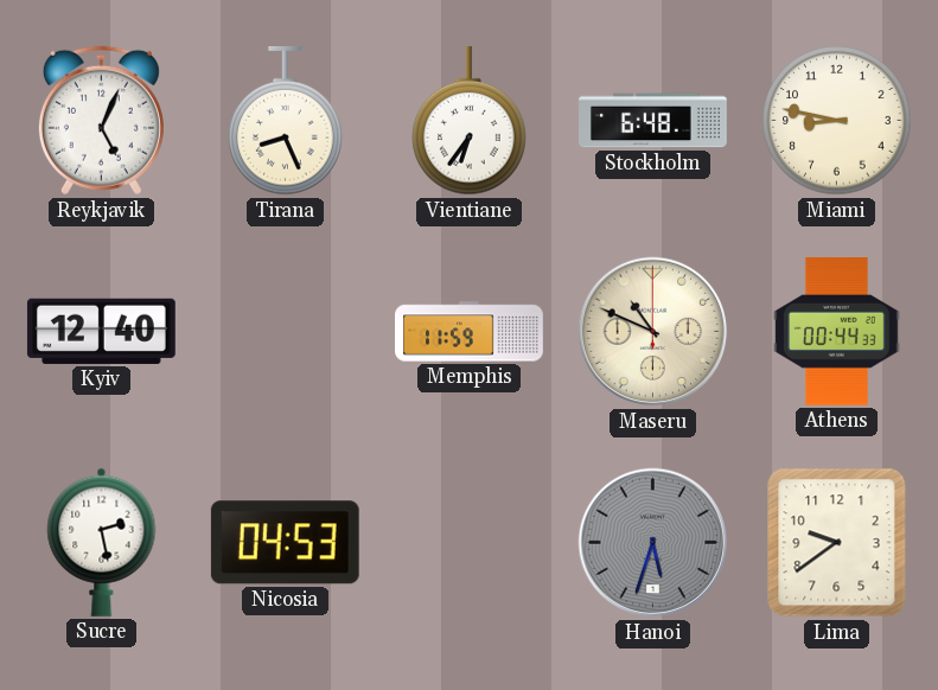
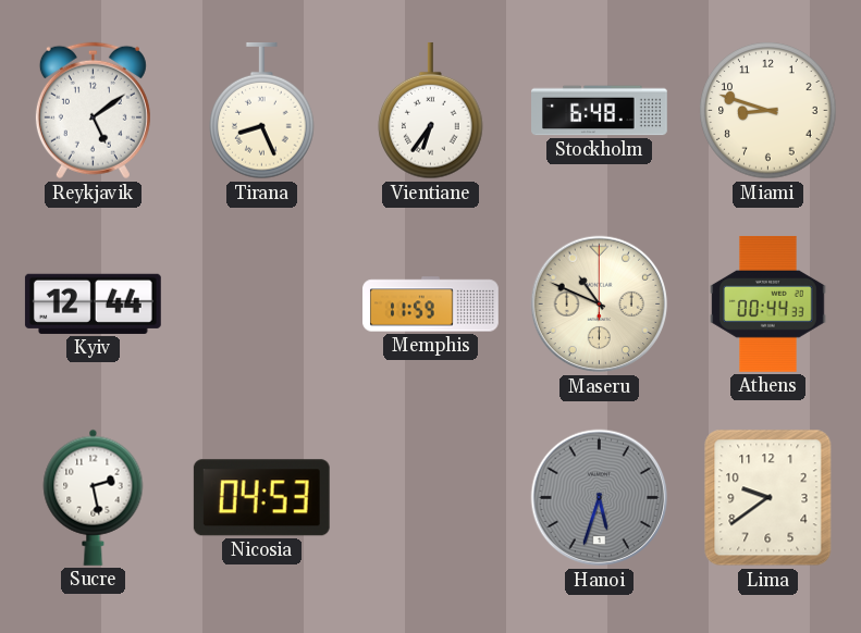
Reykjavik: 5:04 -> 5:09 (93, 111)
Miami: 8:47 -> 8:48 (768, 111)
Kyiv: 12:40 -> 12:44 (93, 303)
